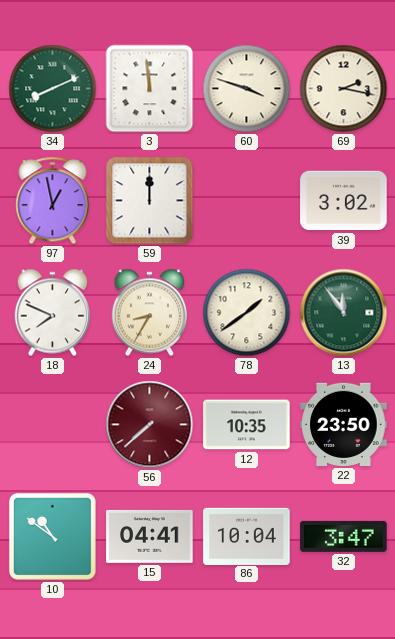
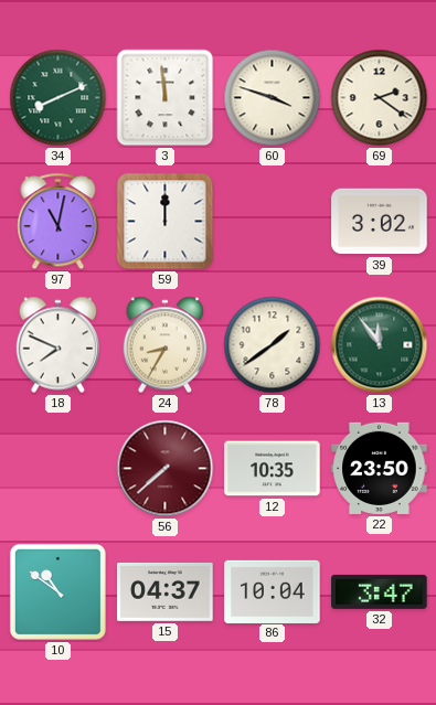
69: 2:17 -> 2:21 (380, 98)
97: 12:58 -> 11:02 (59, 222)
15: 04:41 -> 04:37 (166, 592)
